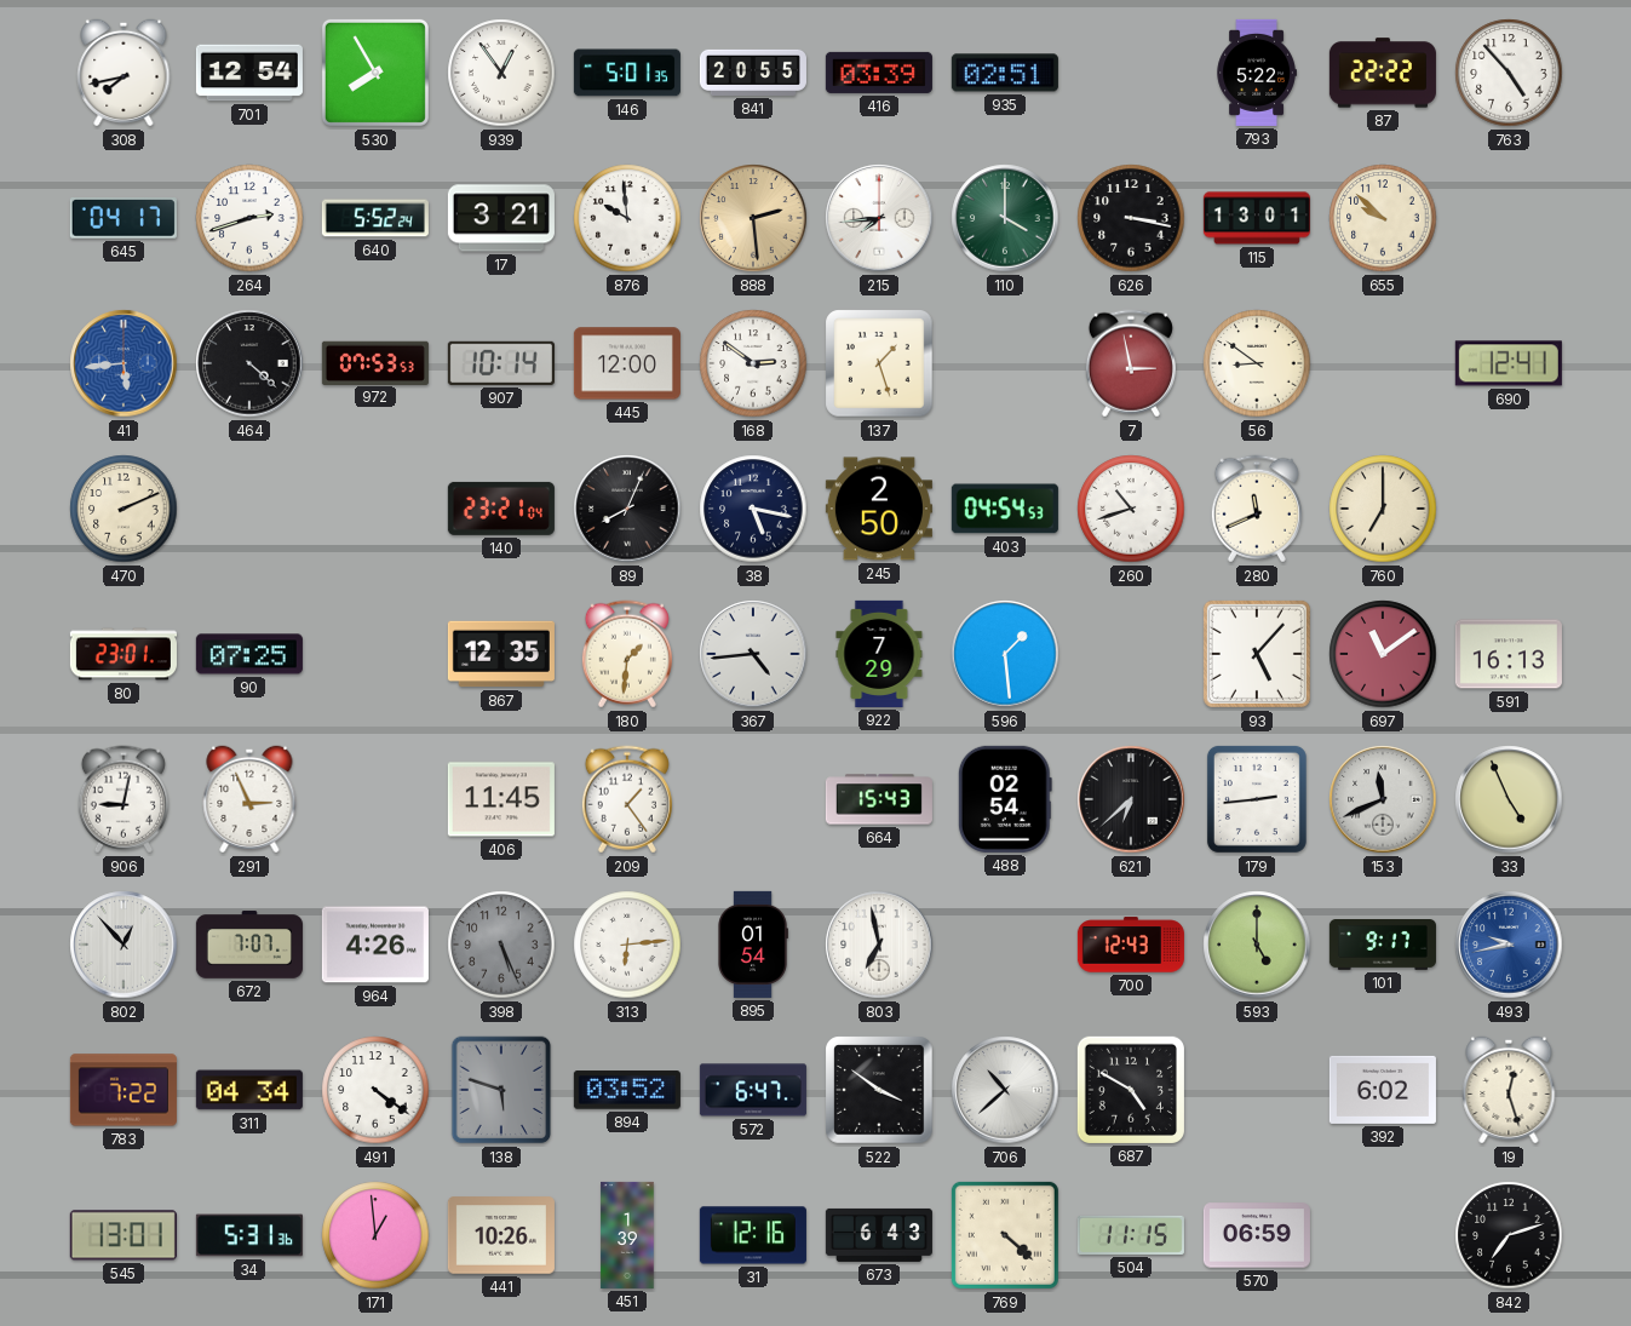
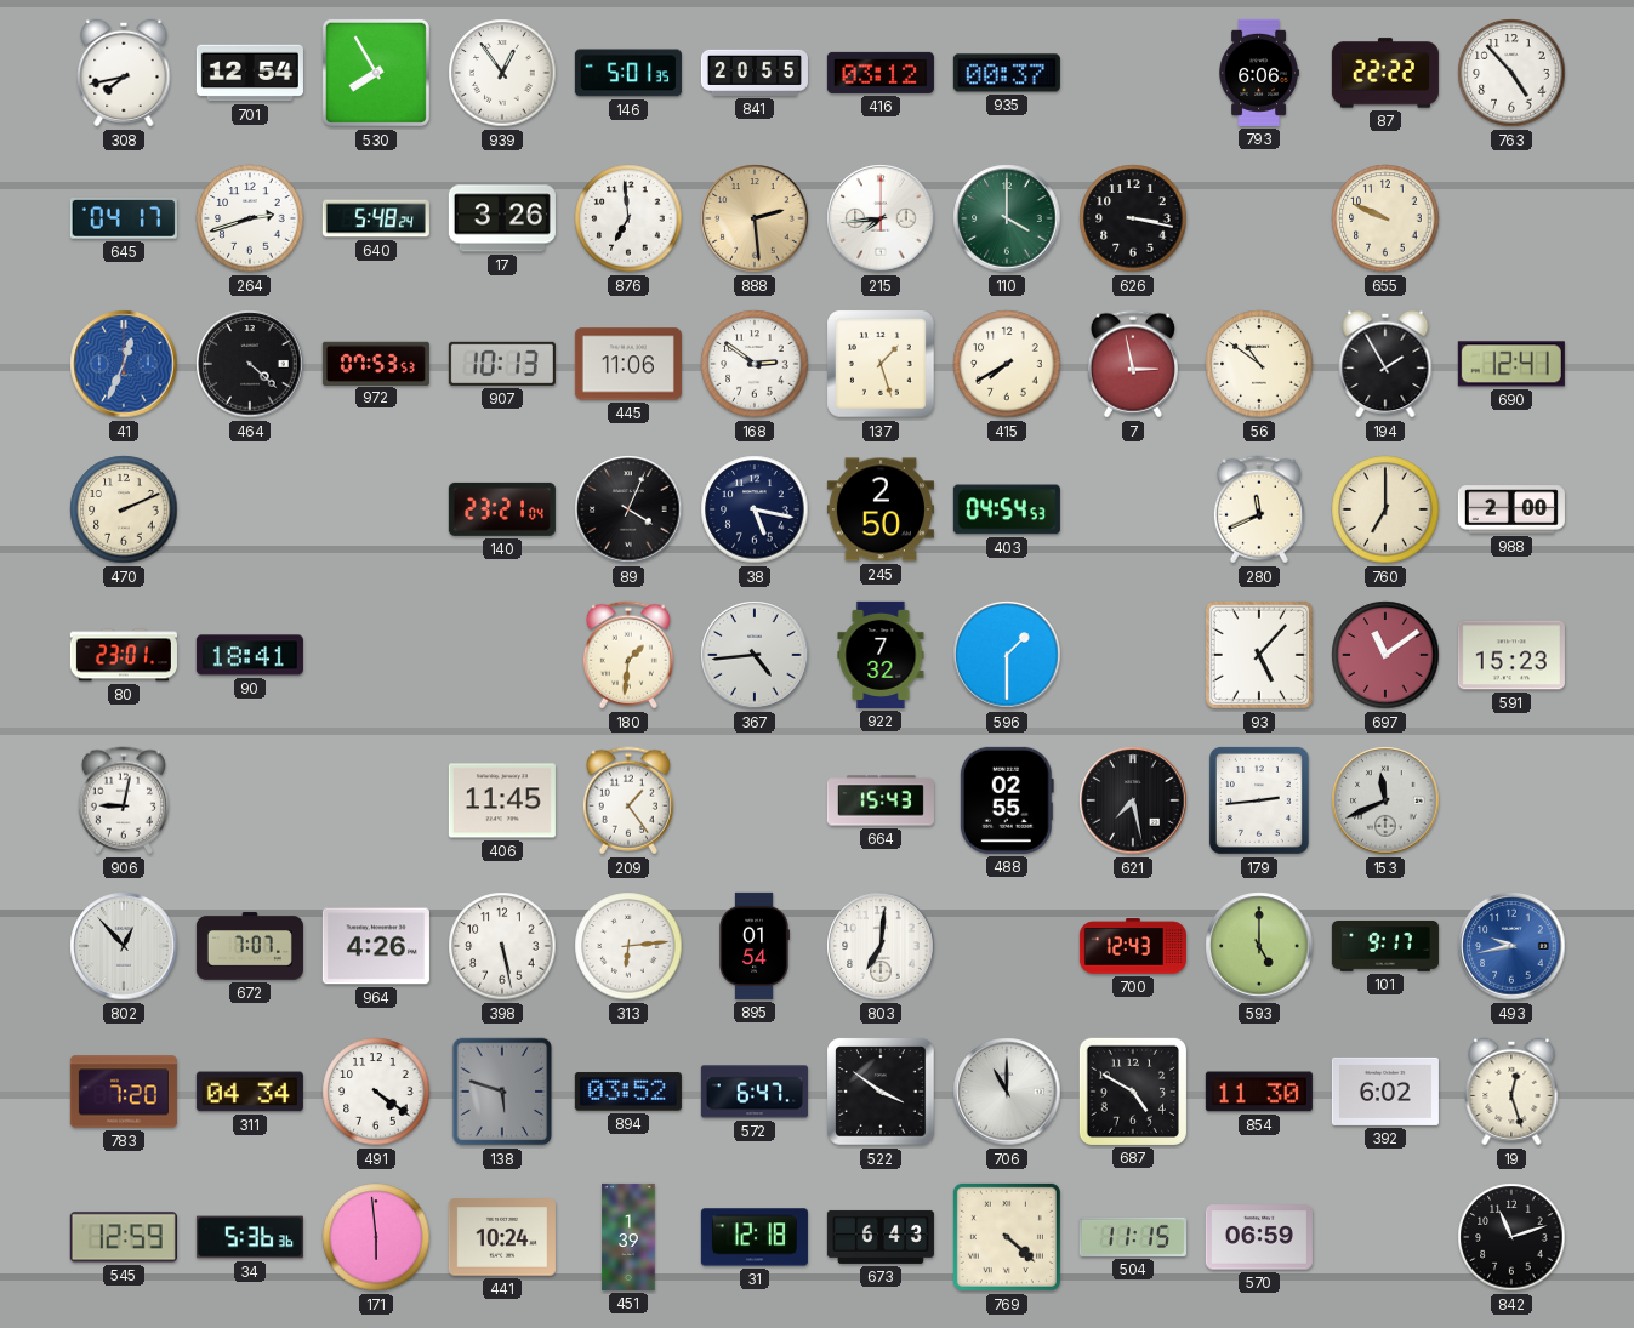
416: 03:39 -> 03:12 (881, 73)
935: 02:51 -> 00:37 (1007, 73)
793: 5:22 -> 6:06 (1259, 73)
640: 5:52 -> 5:48 (376, 218)
17: 3:21 -> 3:26 (502, 218)
876: 9:59 -> 6:59 (628, 218)
115: 13:01 -> none (1257, 218)
655: 9:52 -> 9:49 (1385, 218)
41: 5:44 -> 12:34 (124, 364)
907: 10:14 -> 10:13 (502, 364)
445: 12:00 -> 11:06 (628, 364)
415: none -> 7:40 (1007, 364)
56: 8:51 -> 10:51 (1259, 364)
194: none -> 1:55 (1385, 364)
89: 8:04 -> 4:04 (628, 509)
260: 10:42 -> none (1131, 509)
988: none -> 2:00 (1511, 509)
90: 07:25 -> 18:41 (250, 655)
867: 12:35 -> none (501, 654)
922: 7:29 -> 7:32 (881, 655)
596: 1:29 -> 1:30 (1007, 655)
591: 16:13 -> 15:23 (1511, 655)
291: 2:56 -> none (249, 799)
488: 02:54 -> 02:55 (1007, 800)
621: 6:38 -> 7:28 (1133, 800)
33: 4:56 -> none (1509, 799)
398: 5:26 -> 5:28 (502, 946)
398 dial: grey -> white (502, 946)
803: 6:58 -> 7:01 (881, 946)
783: 7:22 -> 7:20 (124, 1092)
706: 10:38 -> 11:00 (1007, 1092)
854: none -> 11:30 (1259, 1092)
545: 13:01 -> 12:59 (124, 1237)
34: 5:31 -> 5:36 (250, 1237)
171: 12:59 -> 5:59 (376, 1237)
441: 10:26 -> 10:24 (502, 1237)
31: 12:16 -> 12:18 (755, 1237)
842: 7:12 -> 11:12 (1511, 1237)
